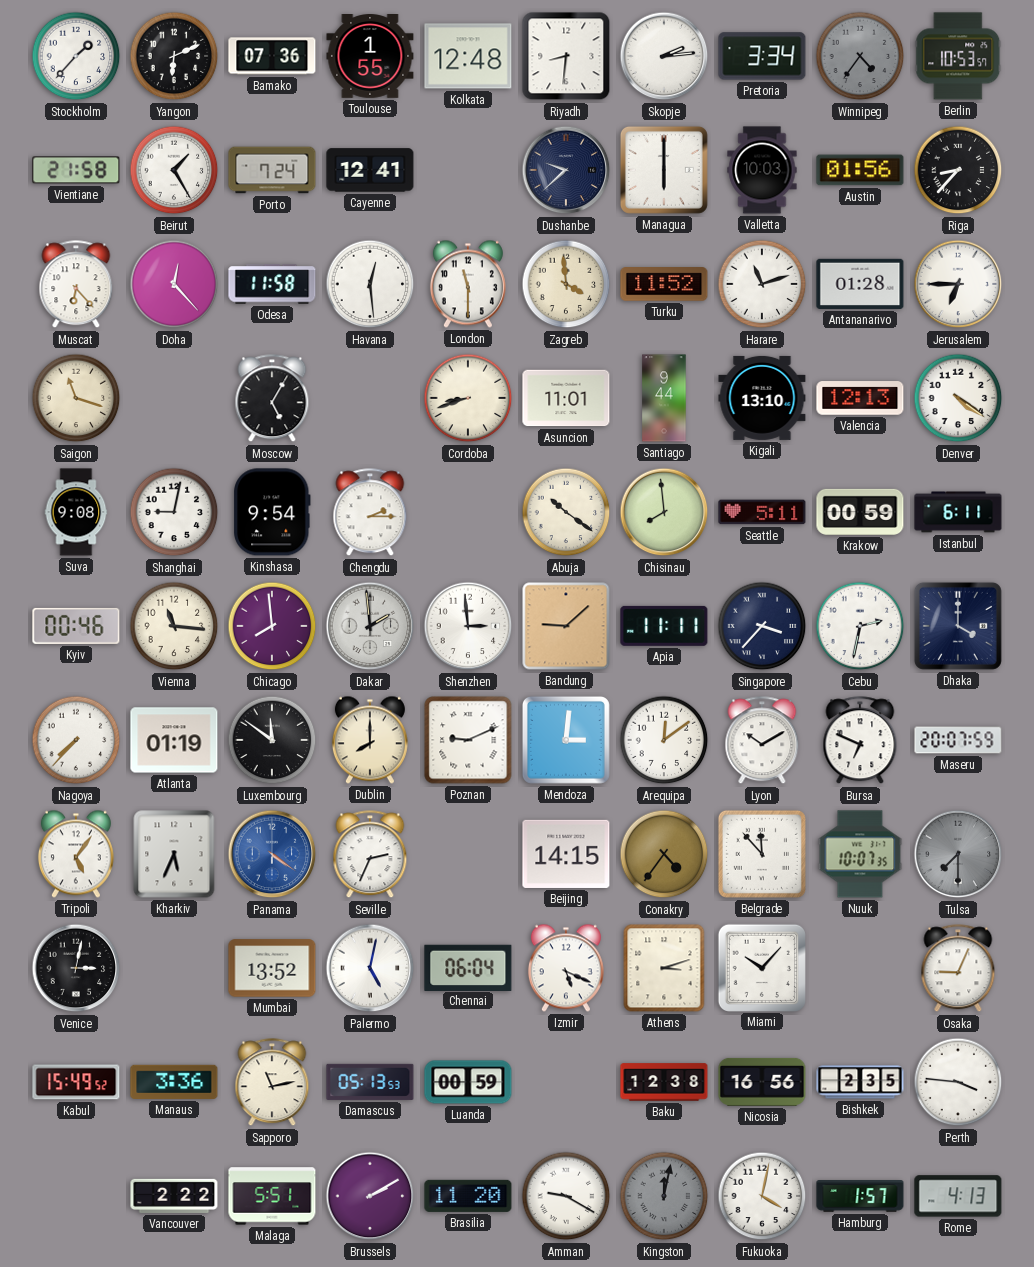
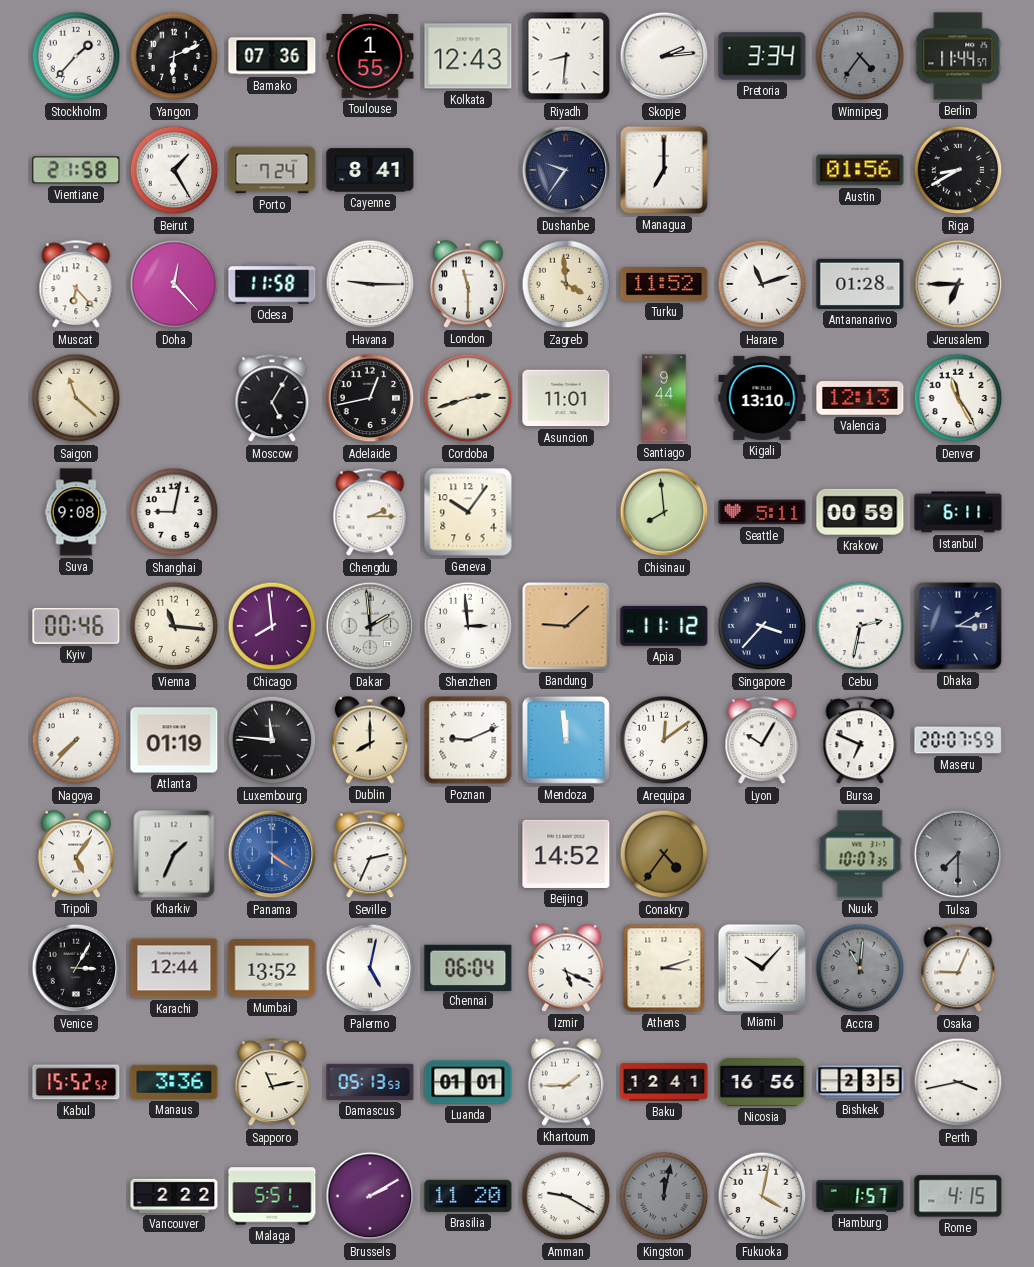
Kolkata: 12:48 -> 12:43 (468, 56)
Berlin: 10:53 -> 11:44 (958, 56)
Cayenne: 12:41 -> 8:41 (370, 170)
Dushanbe: 9:38 -> 9:36 (566, 170)
Managua: 6:00 -> 7:00 (664, 170)
Valletta: 10:03 -> none (762, 170)
Riga: 8:37 -> 8:40 (958, 170)
Havana: 12:29 -> 9:15 (370, 284)
Saigon: 11:18 -> 11:22 (76, 398)
Adelaide: none -> 12:43 (370, 398)
Cordoba: 8:42 -> 2:42 (468, 398)
Denver: 4:21 -> 11:25 (958, 398)
Kinshasa: 9:54 -> none (272, 512)
Geneva: none -> 10:06 (468, 512)
Abuja: 10:21 -> none (566, 512)
Apia: 11:11 -> 11:12 (664, 626)
Dhaka: 4:00 -> 3:10 (958, 626)
Luxembourg: 11:51 -> 11:46 (272, 740)
Mendoza: 3:01 -> 11:59 (566, 740)
Lyon: 10:10 -> 10:05 (762, 741)
Kharkiv: 5:34 -> 1:34 (174, 854)
Beijing: 14:15 -> 14:52 (566, 854)
Belgrade: 11:53 -> none (762, 854)
Venice: 3:02 -> 3:05 (76, 968)
Karachi: none -> 12:44 (174, 968)
Accra: none -> 11:01 (860, 968)
Kabul: 15:49 -> 15:52 (76, 1082)
Luanda: 00:59 -> 01:01 (468, 1082)
Khartoum: none -> 1:45 (566, 1082)
Baku: 12:38 -> 12:41 (664, 1082)
Perth: 3:46 -> 3:43 (958, 1082)
Rome: 4:13 -> 4:15 (958, 1196)
